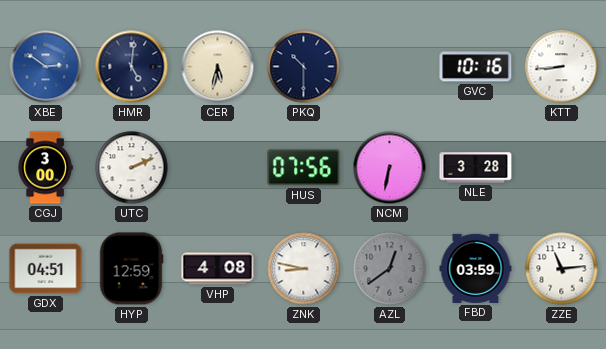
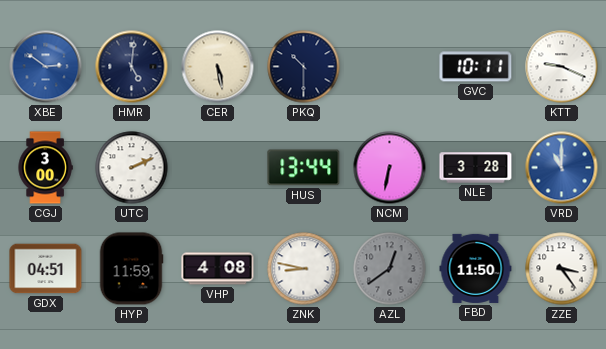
CER: 5:32 -> 5:28 (218, 67)
GVC: 10:16 -> 10:11 (476, 67)
KTT: 8:44 -> 9:19 (562, 67)
HUS: 07:56 -> 13:44 (304, 168)
VRD: none -> 11:00 (562, 168)
HYP: 12:59 -> 11:59 (131, 269)
FBD: 03:59 -> 11:50 (476, 268)
ZZE: 11:14 -> 3:24 (562, 269)
